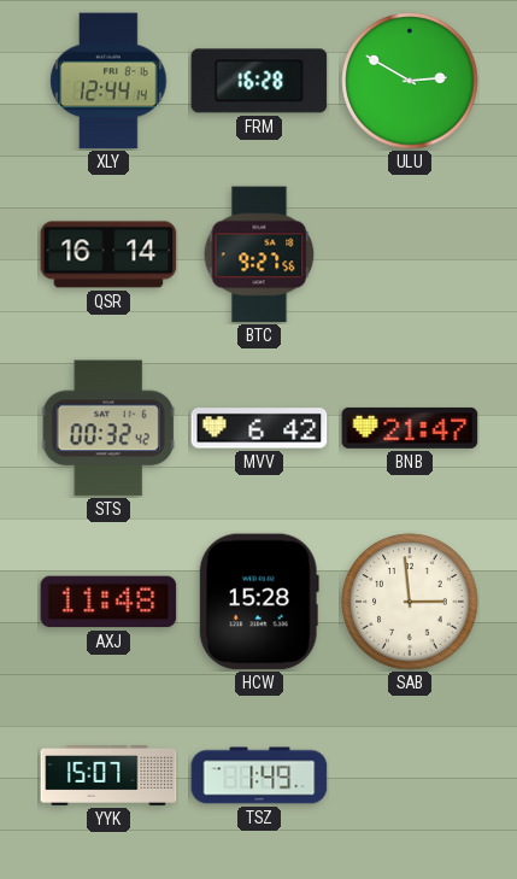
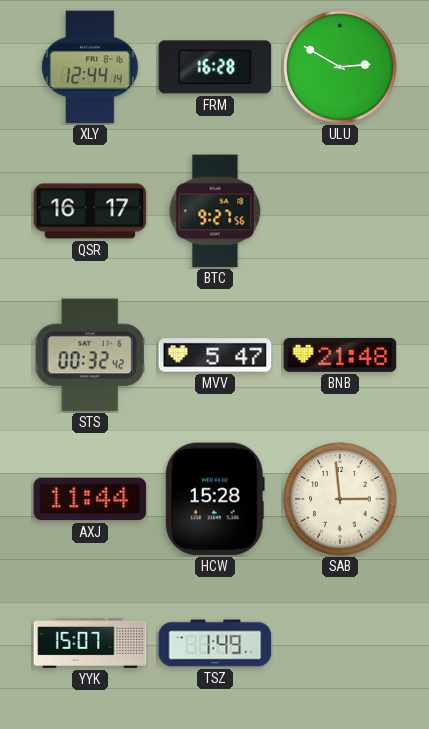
QSR: 16:14 -> 16:17 (90, 211)
MVV: 6:42 -> 5:47 (215, 355)
BNB: 21:47 -> 21:48 (340, 355)
AXJ: 11:48 -> 11:44 (90, 499)
